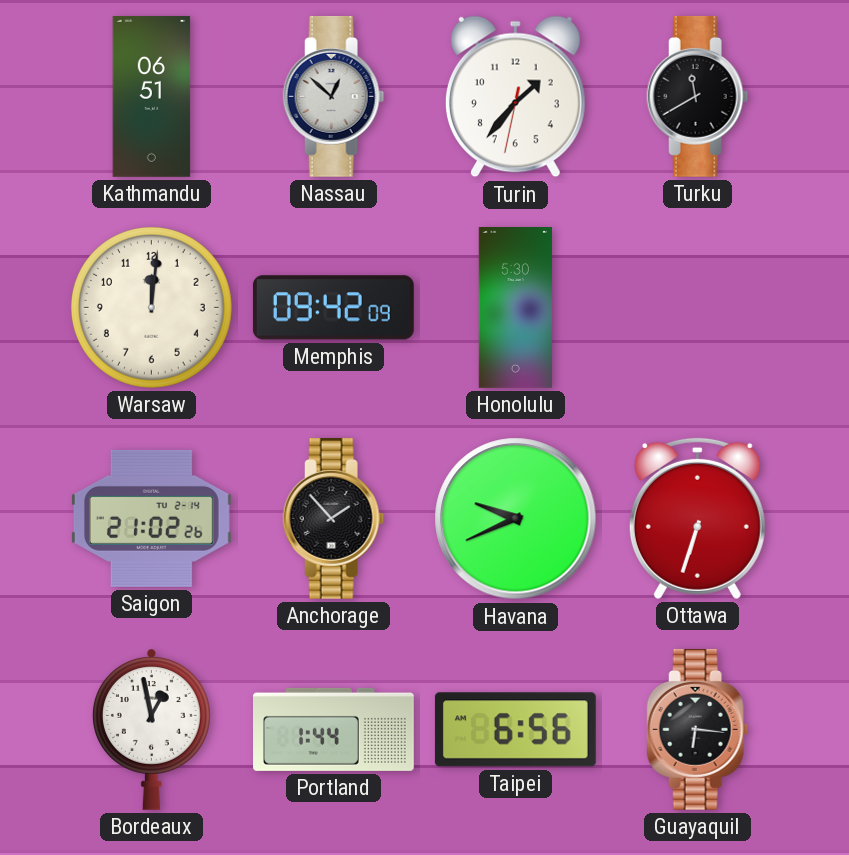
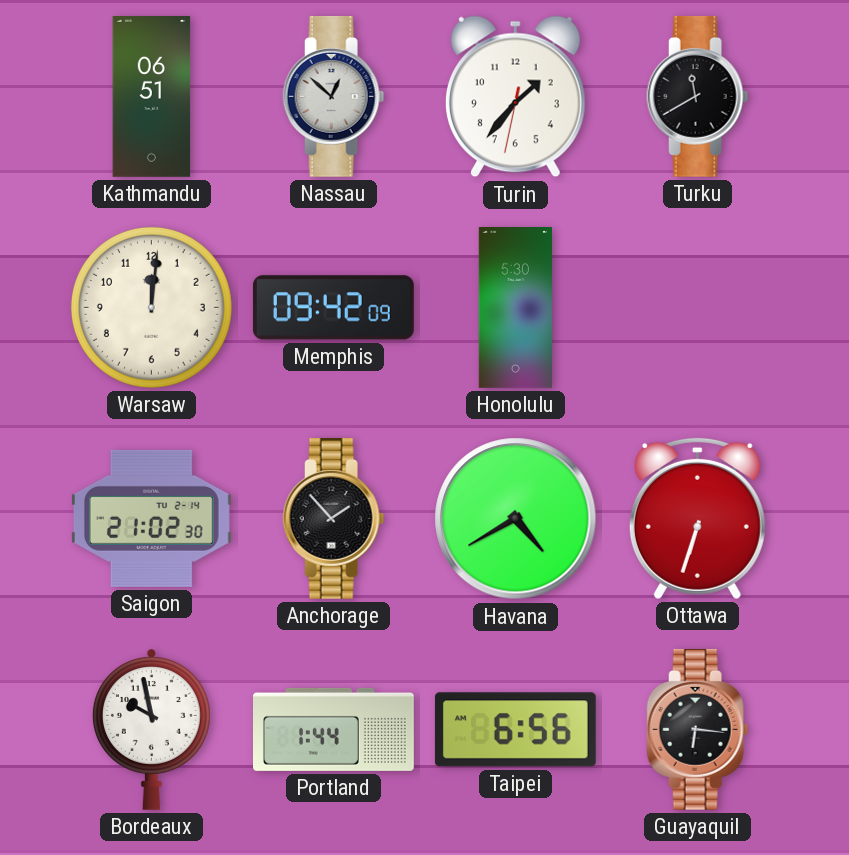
Saigon: 21:02:26 -> 21:02:30 (151, 518)
Havana: 9:41 -> 4:40 (516, 519)
Bordeaux: 12:58 -> 9:58 (151, 729)
